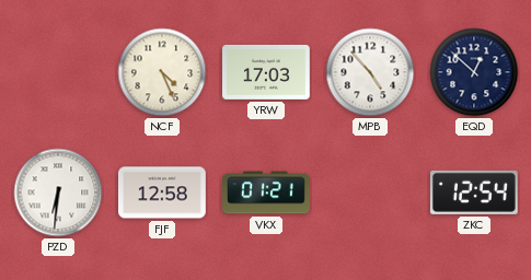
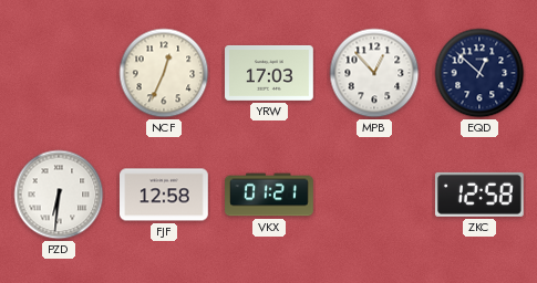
NCF: 4:26 -> 12:34 (164, 73)
MPB: 4:53 -> 12:53 (374, 73)
ZKC: 12:54 -> 12:58 (479, 195)
